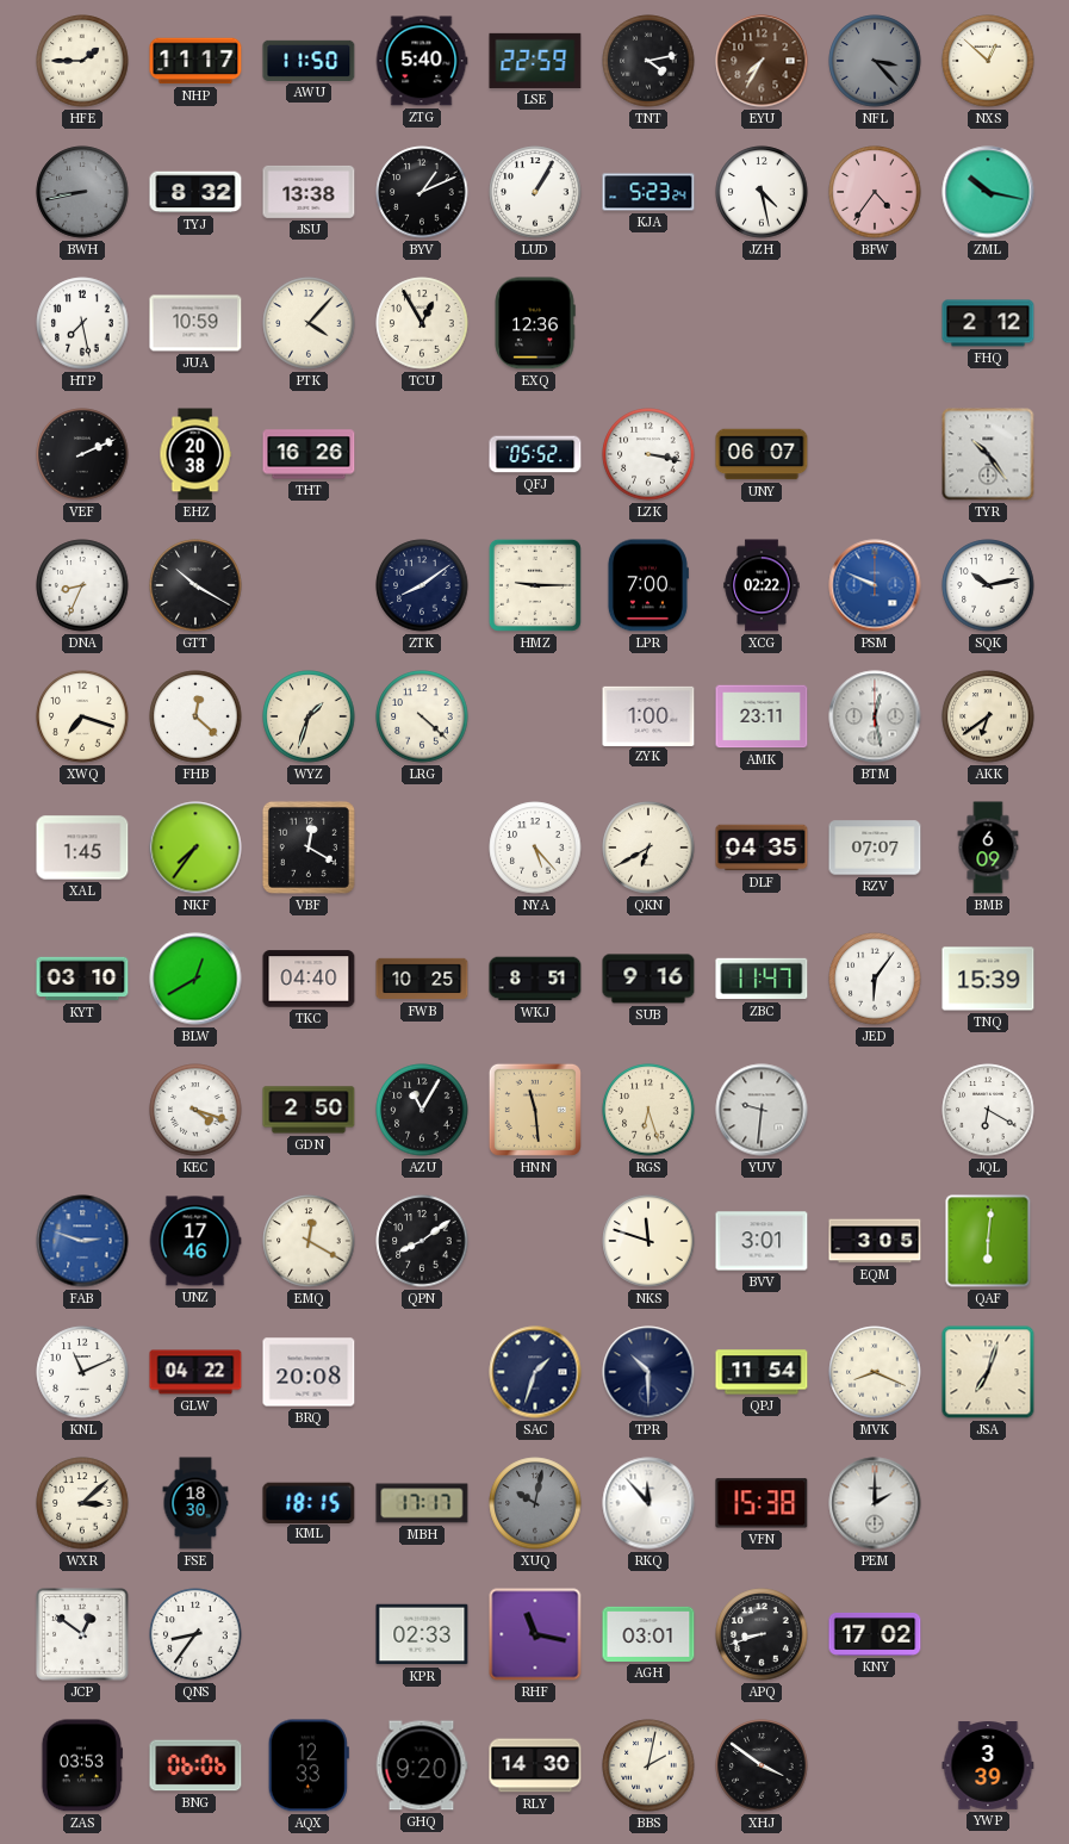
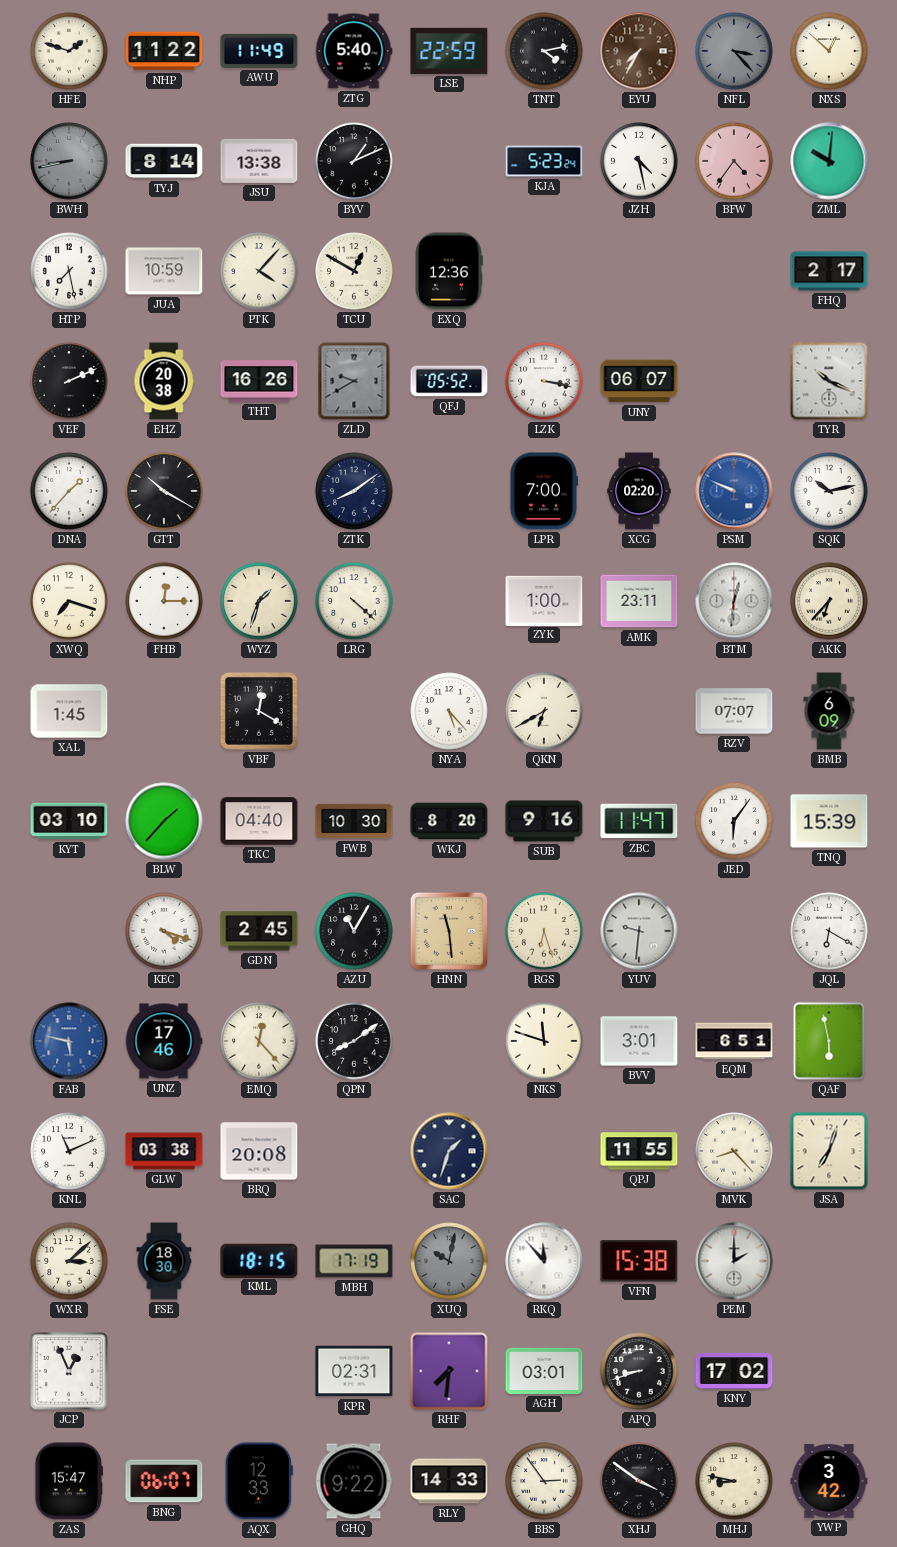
HFE: 1:45 -> 1:48 (69, 51)
NHP: 11:17 -> 11:22 (164, 51)
AWU: 11:50 -> 11:49 (259, 51)
TYJ: 8:32 -> 8:14 (164, 161)
LUD: 1:05 -> none (535, 192)
ZML: 10:17 -> 10:01 (829, 161)
TCU: 12:55 -> 12:50 (354, 271)
FHQ: 2:12 -> 2:17 (829, 271)
ZLD: none -> 9:40 (354, 381)
TYR: 10:24 -> 10:19 (829, 381)
DNA: 8:34 -> 1:37 (69, 491)
HMZ: 9:15 -> none (535, 585)
XCG: 02:22 -> 02:20 (639, 491)
FHB: 12:22 -> 12:15 (164, 601)
BTM: 12:28 -> 12:31 (734, 601)
AKK: 6:39 -> 6:37 (829, 601)
NKF: 7:36 -> none (195, 848)
DLF: 04:35 -> none (762, 848)
BLW: 12:40 -> 1:37 (164, 821)
FWB: 10:25 -> 10:30 (354, 821)
WKJ: 8:51 -> 8:20 (449, 821)
GDN: 2:50 -> 2:45 (259, 931)
FAB: 2:48 -> 5:47 (69, 1041)
EMQ: 12:20 -> 12:23 (259, 1041)
EQM: 3:05 -> 6:51 (734, 1041)
QAF: 6:01 -> 5:58 (829, 1041)
GLW: 04:22 -> 03:38 (164, 1151)
TPR: 10:30 -> none (648, 1372)
QPJ: 11:54 -> 11:55 (639, 1151)
MVK: 8:19 -> 8:23 (734, 1151)
MBH: 17:17 -> 17:19 (354, 1261)
JCP: 12:51 -> 12:56 (69, 1371)
QNS: 8:36 -> none (195, 1634)
KPR: 02:33 -> 02:31 (354, 1371)
RHF: 11:17 -> 7:31 (449, 1371)
ZAS: 03:53 -> 15:47 (69, 1481)
BNG: 06:06 -> 06:07 (164, 1481)
GHQ: 9:20 -> 9:22 (354, 1481)
RLY: 14:30 -> 14:33 (449, 1481)
BBS: 2:02 -> 2:54 (544, 1481)
MHJ: none -> 8:47 (734, 1481)
YWP: 3:39 -> 3:42 (829, 1481)
